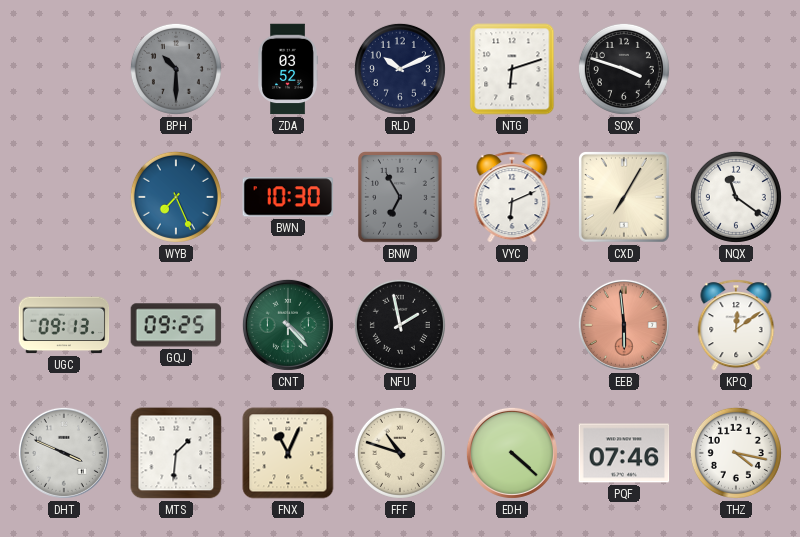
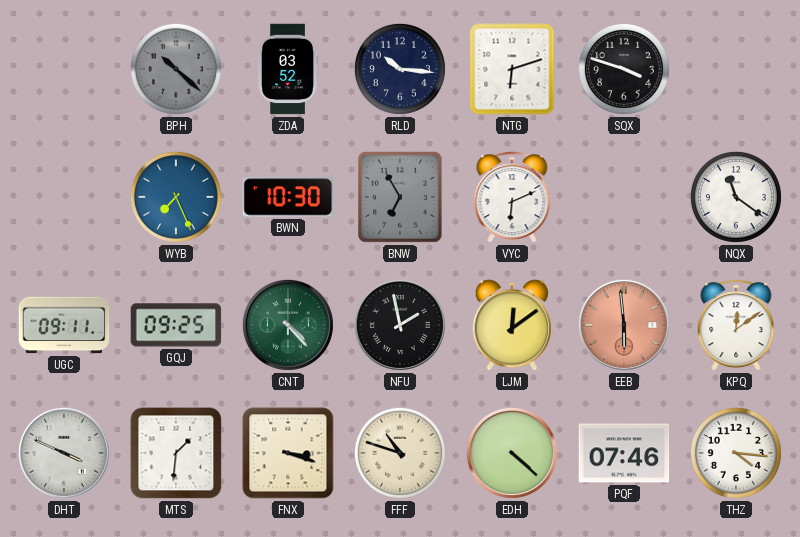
BPH: 10:30 -> 10:22 (176, 69)
RLD: 10:11 -> 10:16 (400, 69)
CXD: 7:05 -> none (625, 198)
UGC: 09:13 -> 09:11 (64, 325)
LJM: none -> 12:09 (511, 325)
FNX: 11:04 -> 3:18 (288, 453)
THZ: 4:17 -> 4:16 (736, 453)
